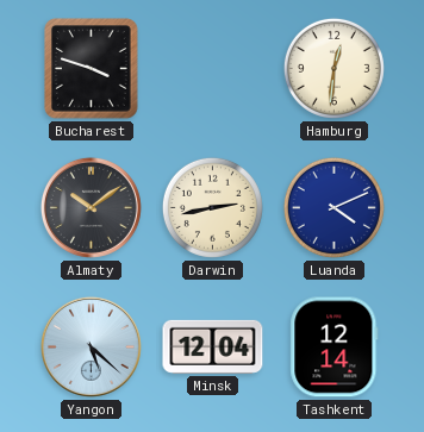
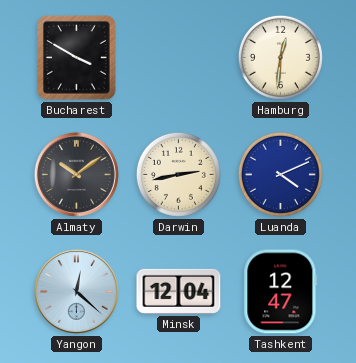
Bucharest: 3:48 -> 3:50 (77, 58)
Yangon: 5:22 -> 12:22 (76, 291)
Tashkent: 12:14 -> 12:47 (281, 292)
